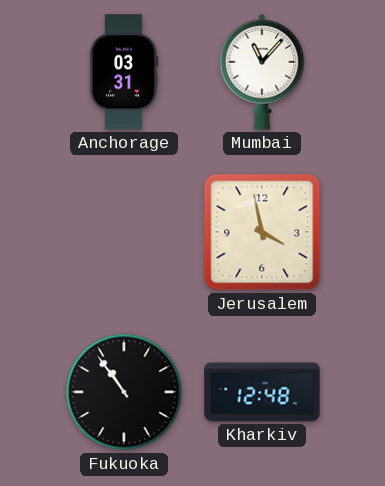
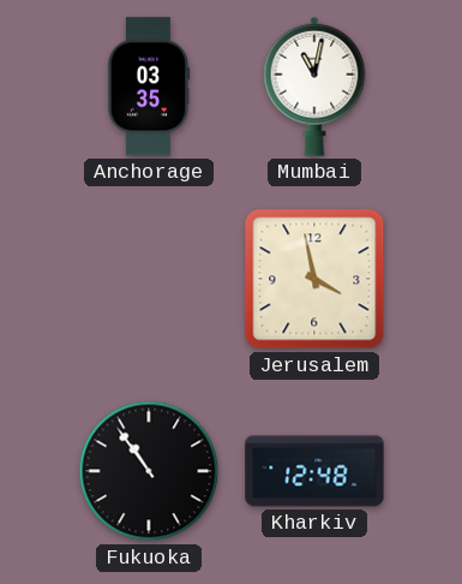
Anchorage: 03:31 -> 03:35 (149, 87)
Mumbai: 11:07 -> 11:02 (314, 87)
